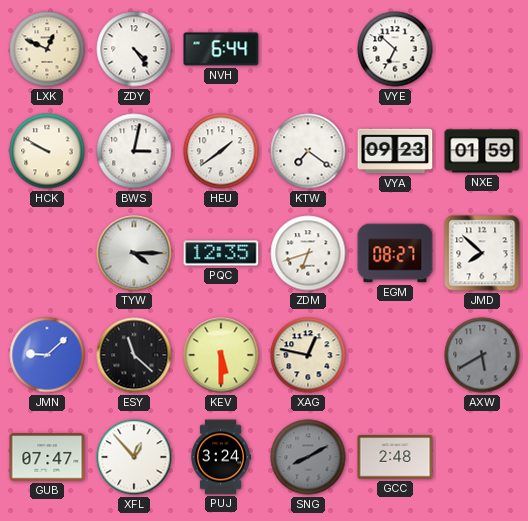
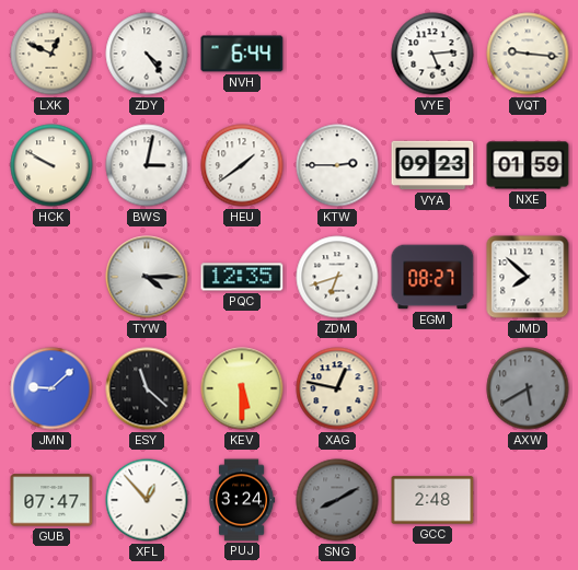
VYE: 6:52 -> 5:14 (432, 54)
VQT: none -> 9:16 (528, 54)
KTW: 7:21 -> 2:45 (337, 165)
